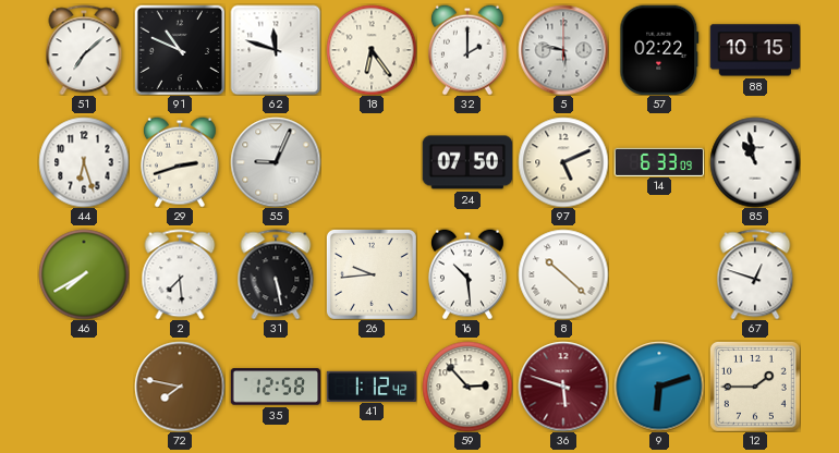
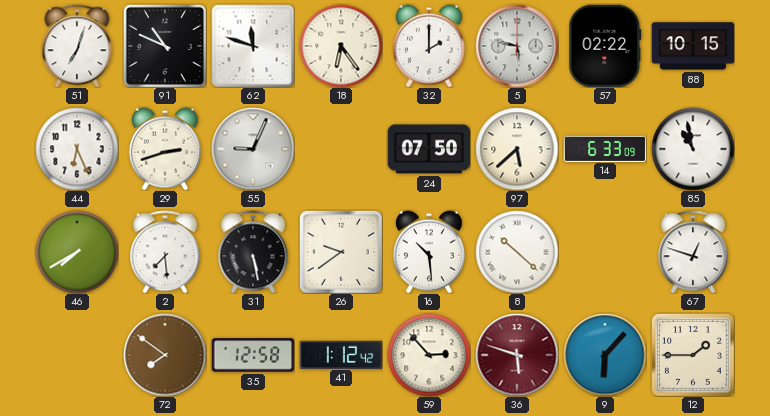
51: 7:08 -> 7:03 (77, 46)
44: 6:27 -> 6:26 (77, 149)
97: 5:11 -> 5:38 (517, 149)
26: 9:44 -> 9:39 (341, 252)
72: 7:47 -> 7:51 (165, 355)
9: 6:12 -> 6:07 (605, 355)
